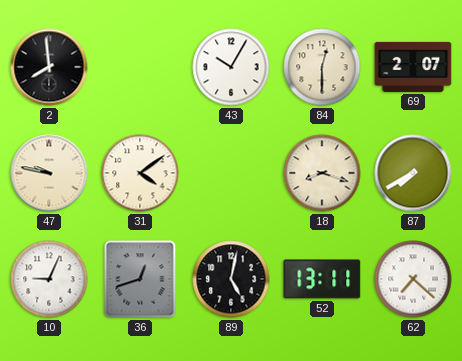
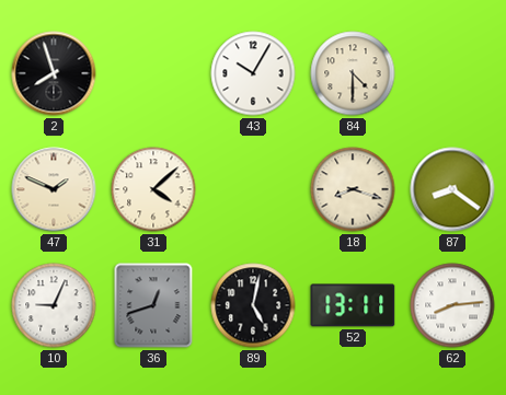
2: 7:59 -> 7:57 (54, 73)
84: 12:30 -> 4:30 (353, 73)
69: 2:07 -> none (413, 67)
47: 9:47 -> 1:49 (54, 189)
31: 4:09 -> 4:08 (153, 189)
87: 7:40 -> 8:21 (452, 189)
62: 7:22 -> 8:14 (452, 305)
